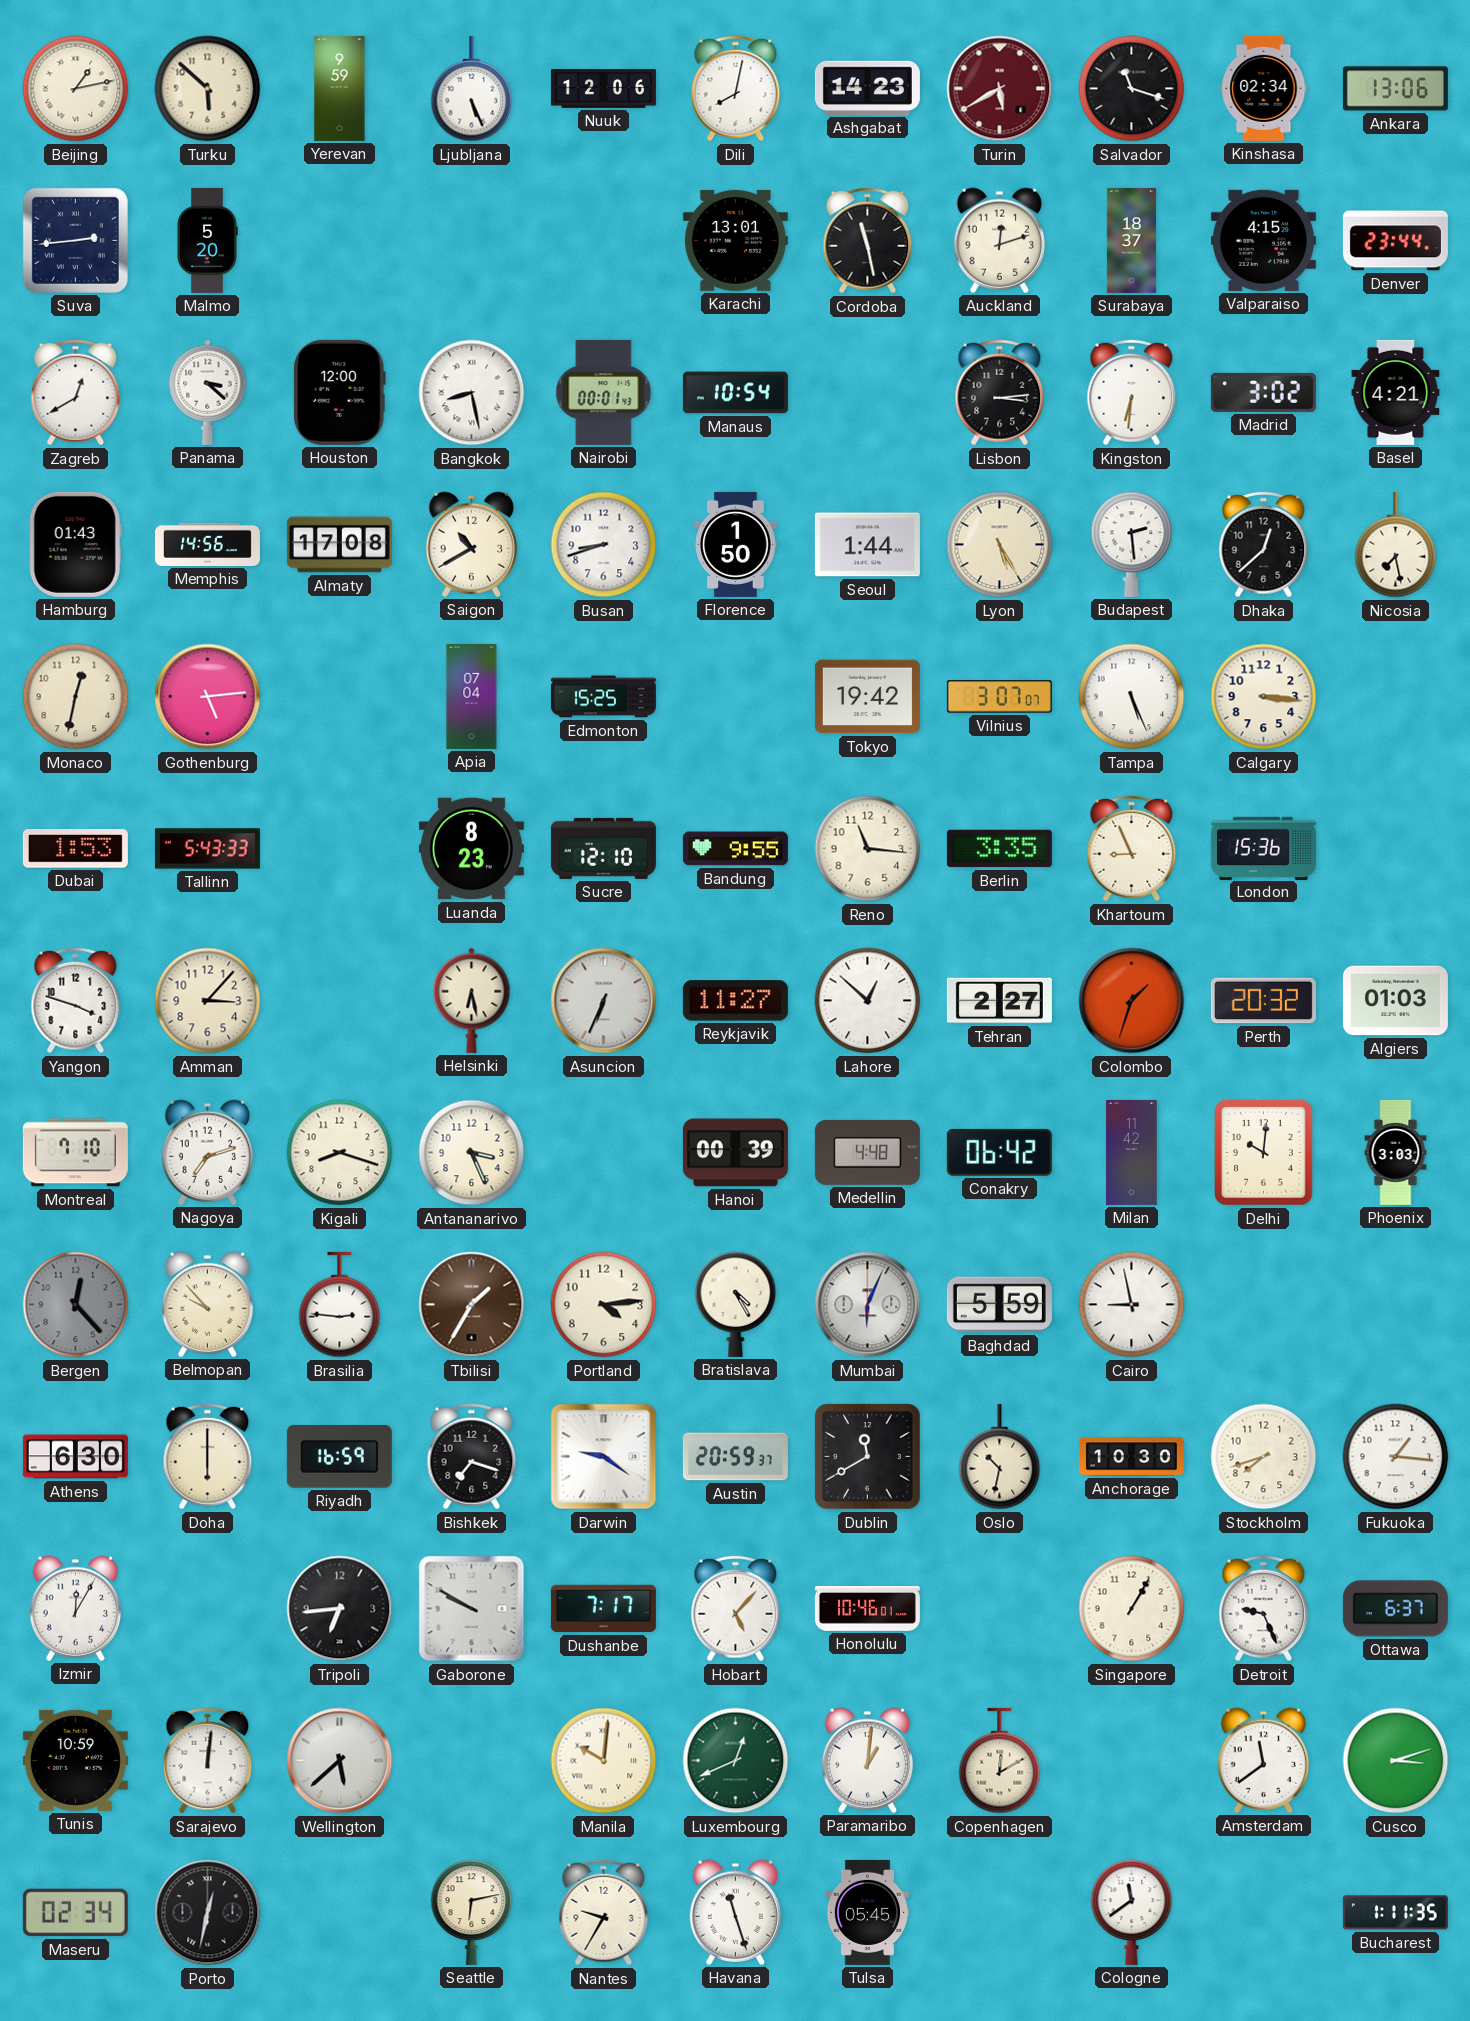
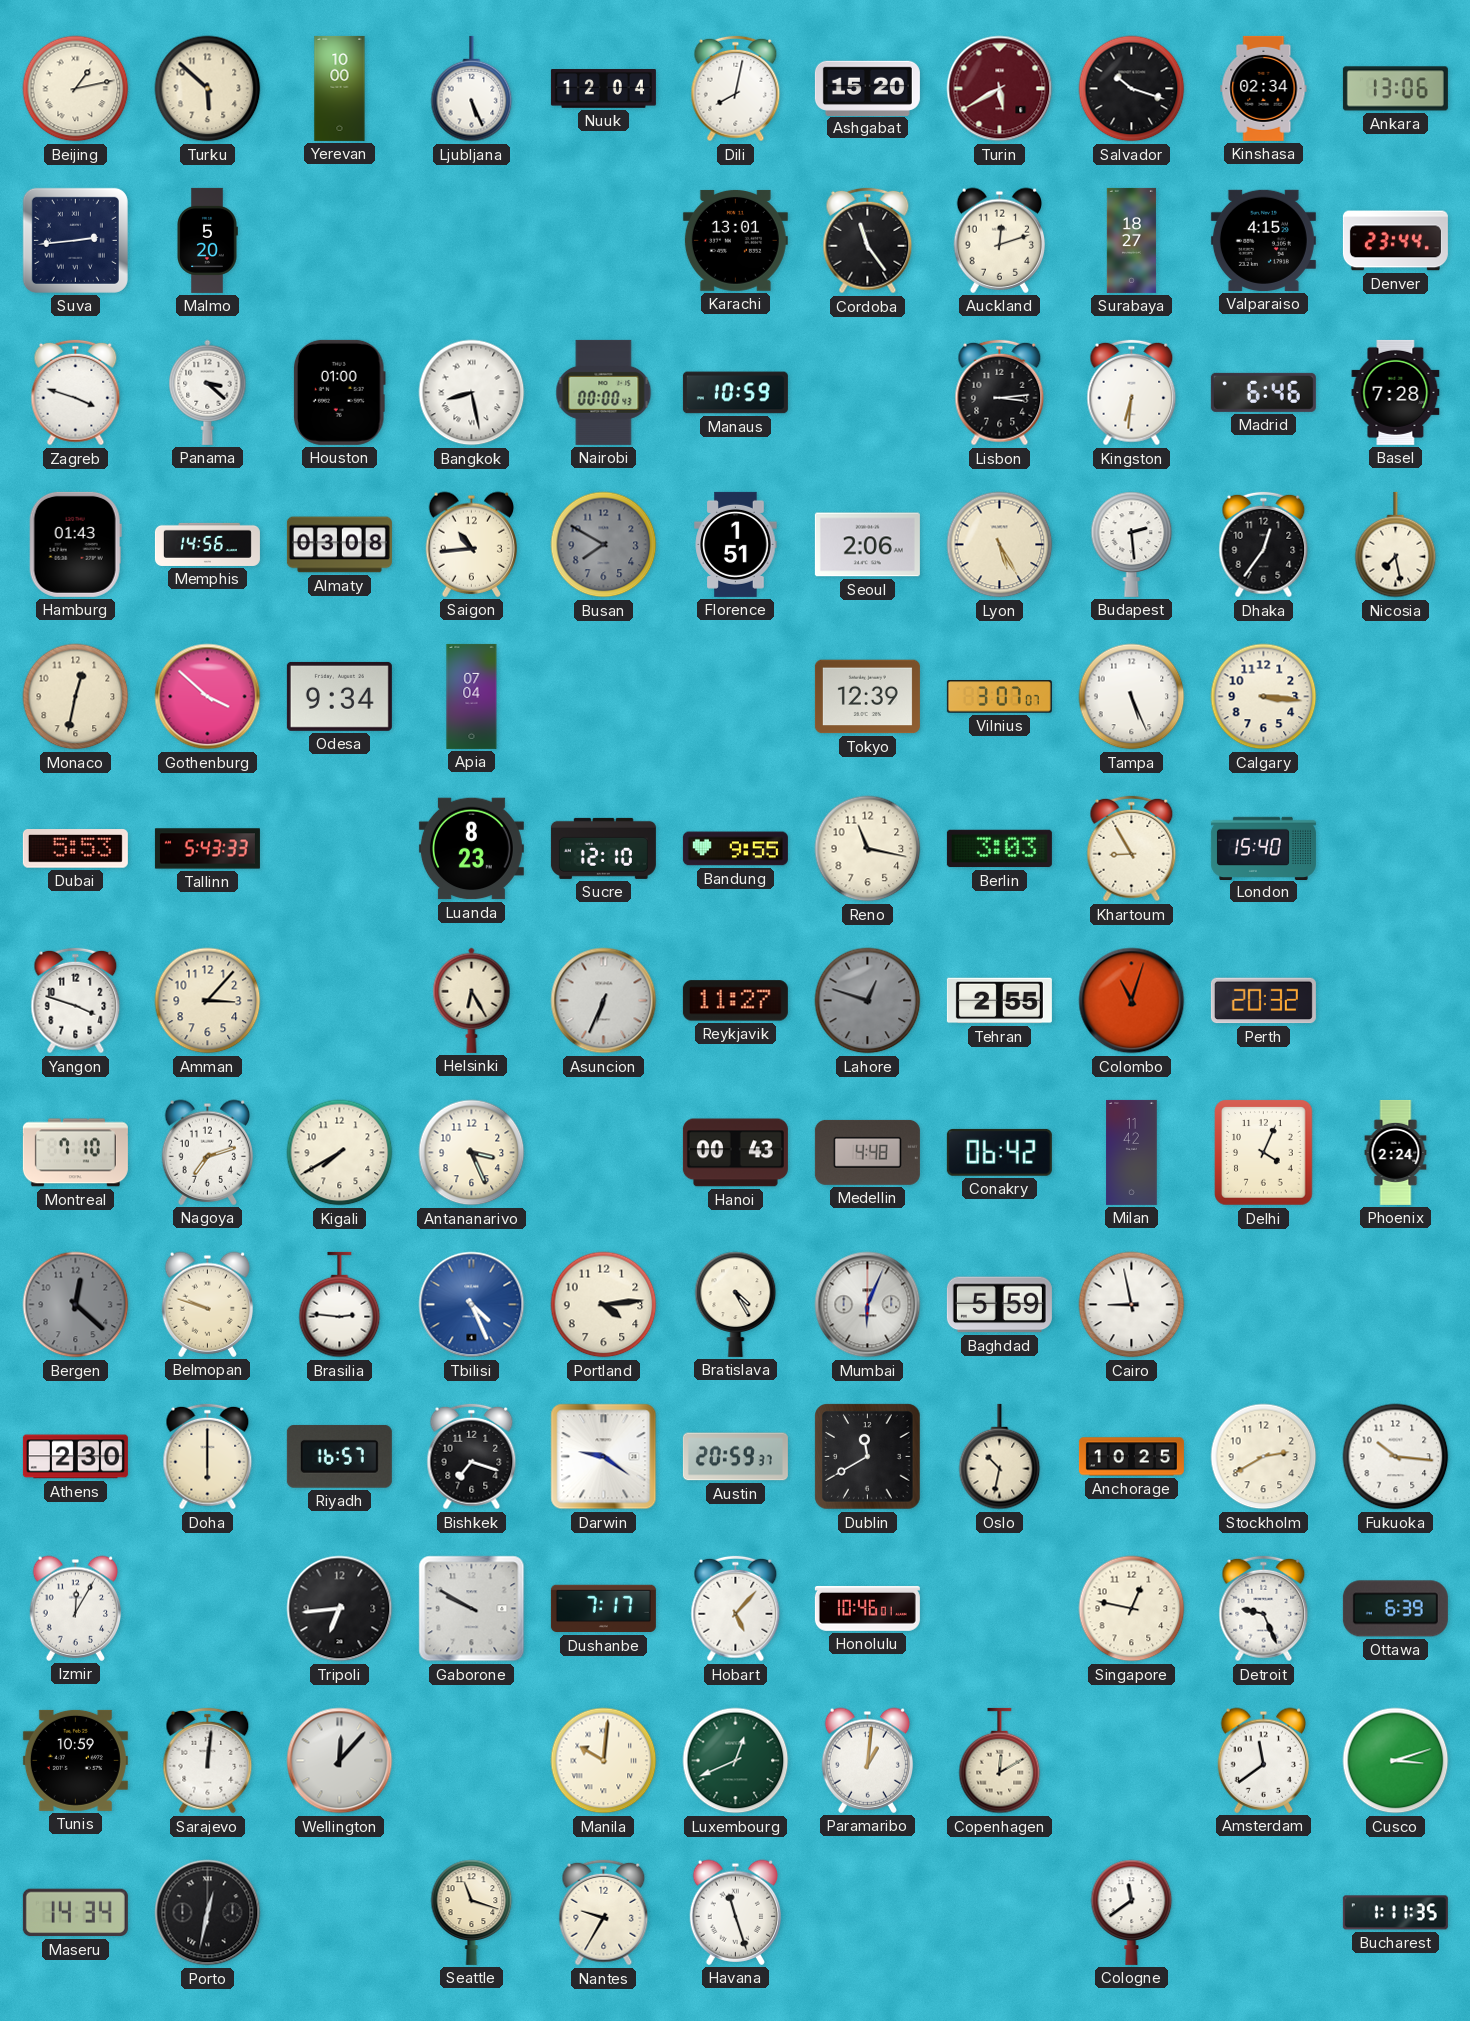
Yerevan: 9:59 -> 10:00 (340, 88)
Nuuk: 12:06 -> 12:04 (603, 89)
Ashgabat: 14:23 -> 15:20 (867, 88)
Salvador: 11:18 -> 10:18 (1132, 89)
Cordoba: 11:28 -> 11:24 (868, 241)
Surabaya: 18:37 -> 18:27 (1131, 240)
Zagreb: 12:40 -> 3:48 (76, 393)
Houston: 12:00 -> 01:00 (339, 392)
Nairobi: 00:01 -> 00:00 (604, 392)
Manaus: 10:54 -> 10:59 (735, 393)
Madrid: 3:02 -> 6:46 (1263, 392)
Basel: 4:21 -> 7:28 (1396, 392)
Almaty: 17:08 -> 03:08 (339, 545)
Saigon: 10:40 -> 10:44 (472, 544)
Busan: 8:42 -> 7:50 (604, 545)
Busan dial: white -> grey (604, 545)
Florence: 1:50 -> 1:51 (736, 544)
Seoul: 1:44 -> 2:06 (867, 545)
Dhaka: 12:38 -> 12:36 (1264, 545)
Gothenburg: 5:14 -> 3:52 (208, 697)
Odesa: none -> 9:34 (339, 696)
Edmonton: 15:25 -> none (603, 697)
Tokyo: 19:42 -> 12:39 (867, 697)
Dubai: 1:53 -> 5:53 (75, 849)
Reno: 11:16 -> 11:17 (868, 849)
Berlin: 3:35 -> 3:03 (999, 849)
Khartoum: 8:56 -> 8:55 (1132, 849)
London: 15:36 -> 15:40 (1263, 848)
Helsinki: 6:28 -> 6:25 (472, 1000)
Lahore: 12:52 -> 12:48 (868, 1001)
Lahore dial: white -> grey (868, 1001)
Tehran: 2:27 -> 2:55 (999, 1001)
Colombo: 1:33 -> 11:03 (1132, 1001)
Algiers: 01:03 -> none (1395, 1001)
Kigali: 8:18 -> 7:40 (340, 1153)
Hanoi: 00:39 -> 00:43 (735, 1153)
Delhi: 10:01 -> 4:04 (1264, 1153)
Phoenix: 3:03 -> 2:24 (1396, 1152)
Bergen: 12:23 -> 12:22 (76, 1305)
Belmopan: 9:53 -> 9:48 (208, 1304)
Tbilisi: 1:35 -> 4:26 (472, 1305)
Tbilisi dial: brown -> blue (472, 1305)
Athens: 6:30 -> 2:30 (75, 1457)
Riyadh: 16:59 -> 16:57 (339, 1456)
Anchorage: 10:30 -> 10:25 (1131, 1457)
Stockholm: 7:42 -> 2:40 (1264, 1457)
Fukuoka: 1:16 -> 10:16 (1396, 1457)
Singapore: 1:05 -> 12:47 (1132, 1609)
Ottawa: 6:37 -> 6:39 (1395, 1609)
Wellington: 5:38 -> 12:07 (340, 1761)
Maseru: 02:34 -> 14:34 (75, 1913)
Seattle: 6:13 -> 11:18 (472, 1912)
Tulsa: 05:45 -> none (868, 1912)
